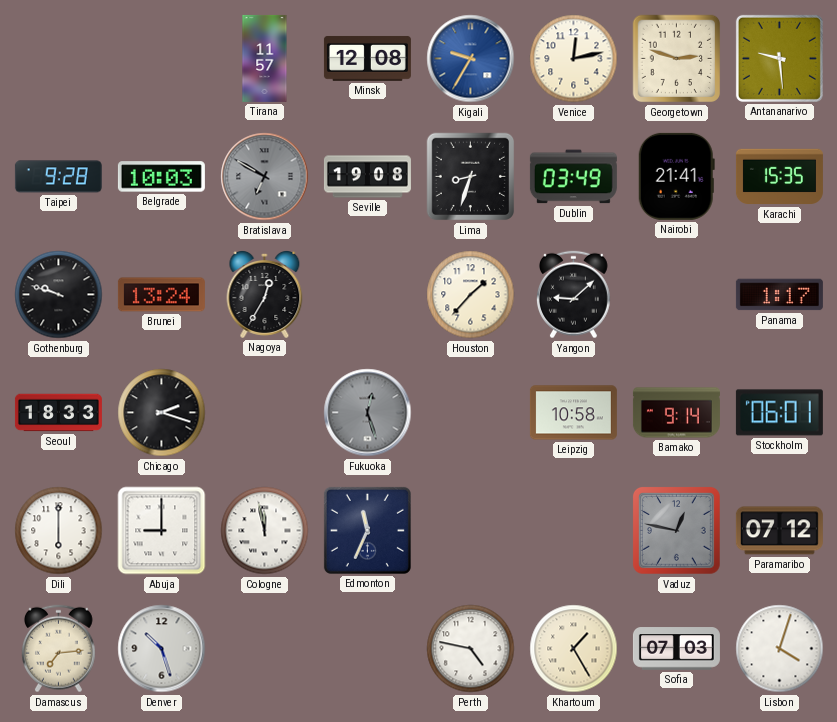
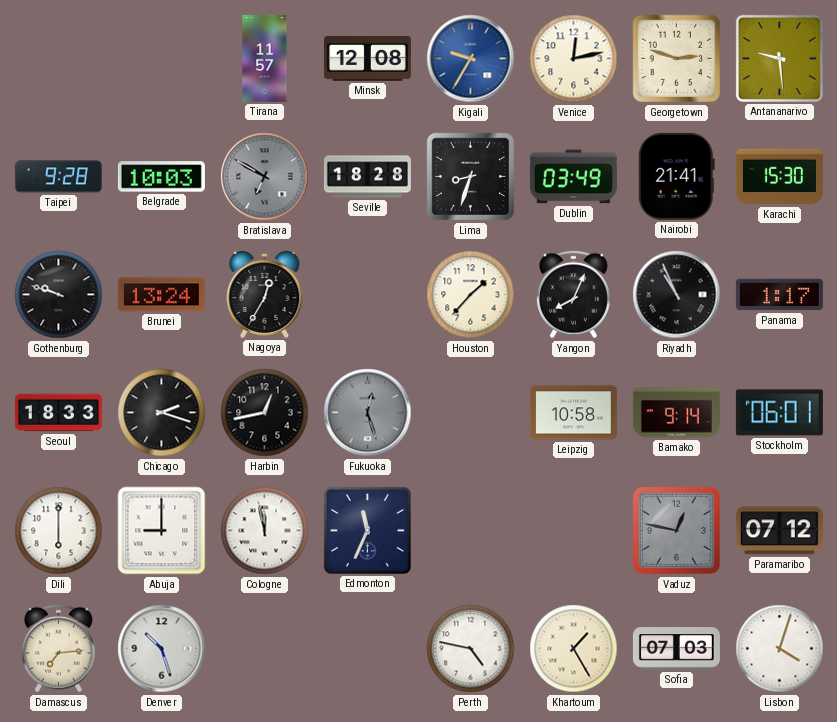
Seville: 19:08 -> 18:28 (367, 177)
Karachi: 15:35 -> 15:30 (779, 177)
Yangon: 9:08 -> 8:04 (573, 295)
Riyadh: none -> 10:56 (677, 295)
Harbin: none -> 12:43 (265, 413)
